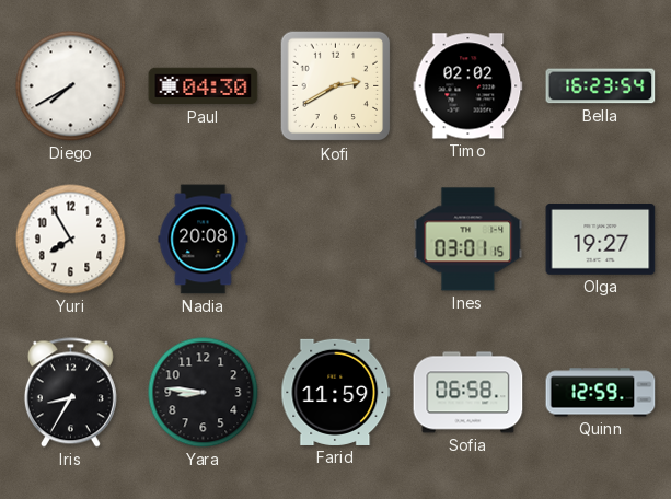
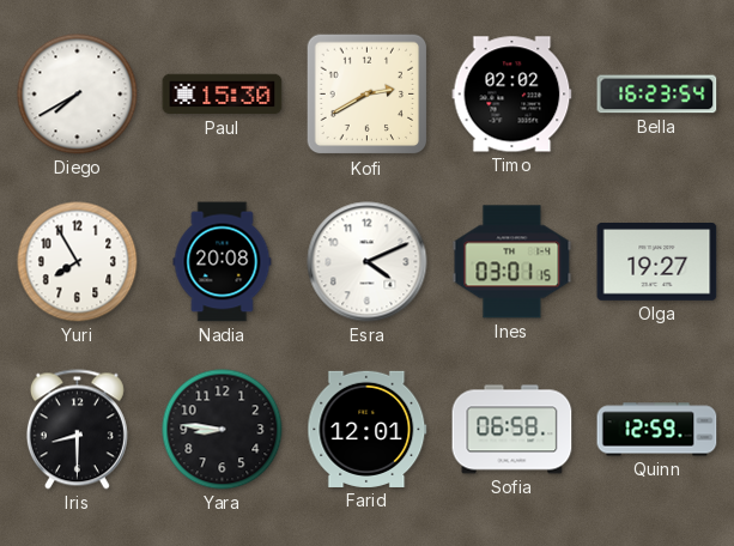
Paul: 04:30 -> 15:30 (223, 95)
Esra: none -> 4:11 (368, 262)
Iris: 8:35 -> 8:30 (77, 430)
Farid: 11:59 -> 12:01 (368, 429)
